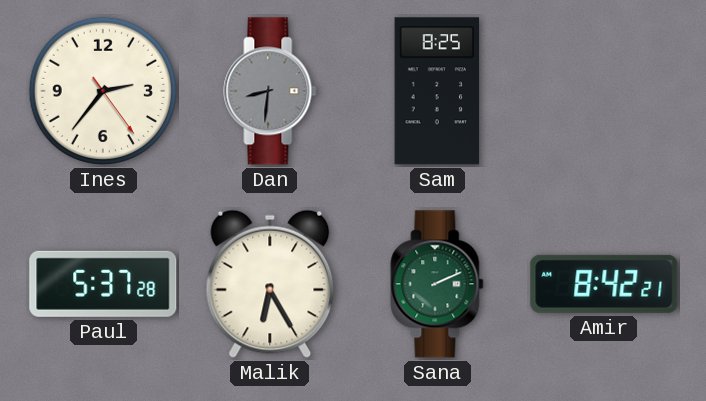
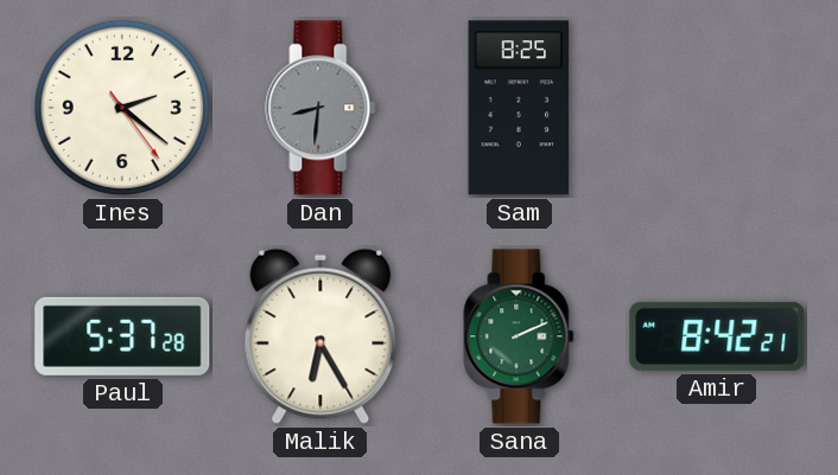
Ines: 2:36 -> 2:21 (122, 108)
